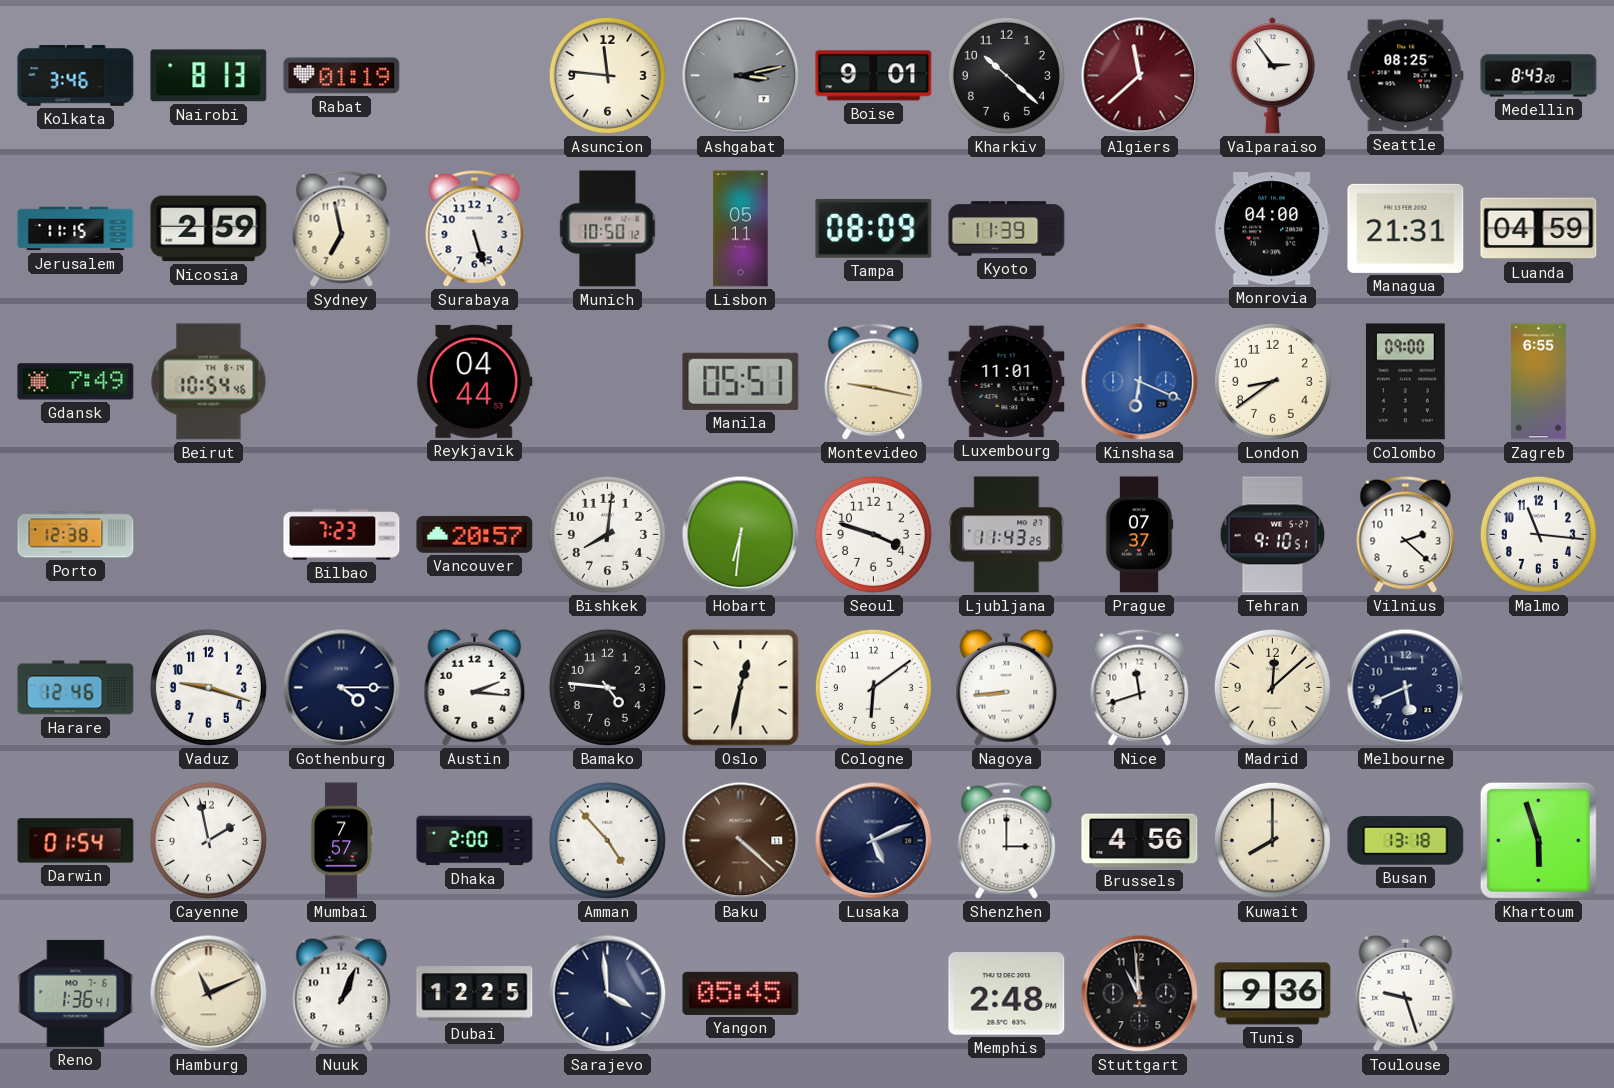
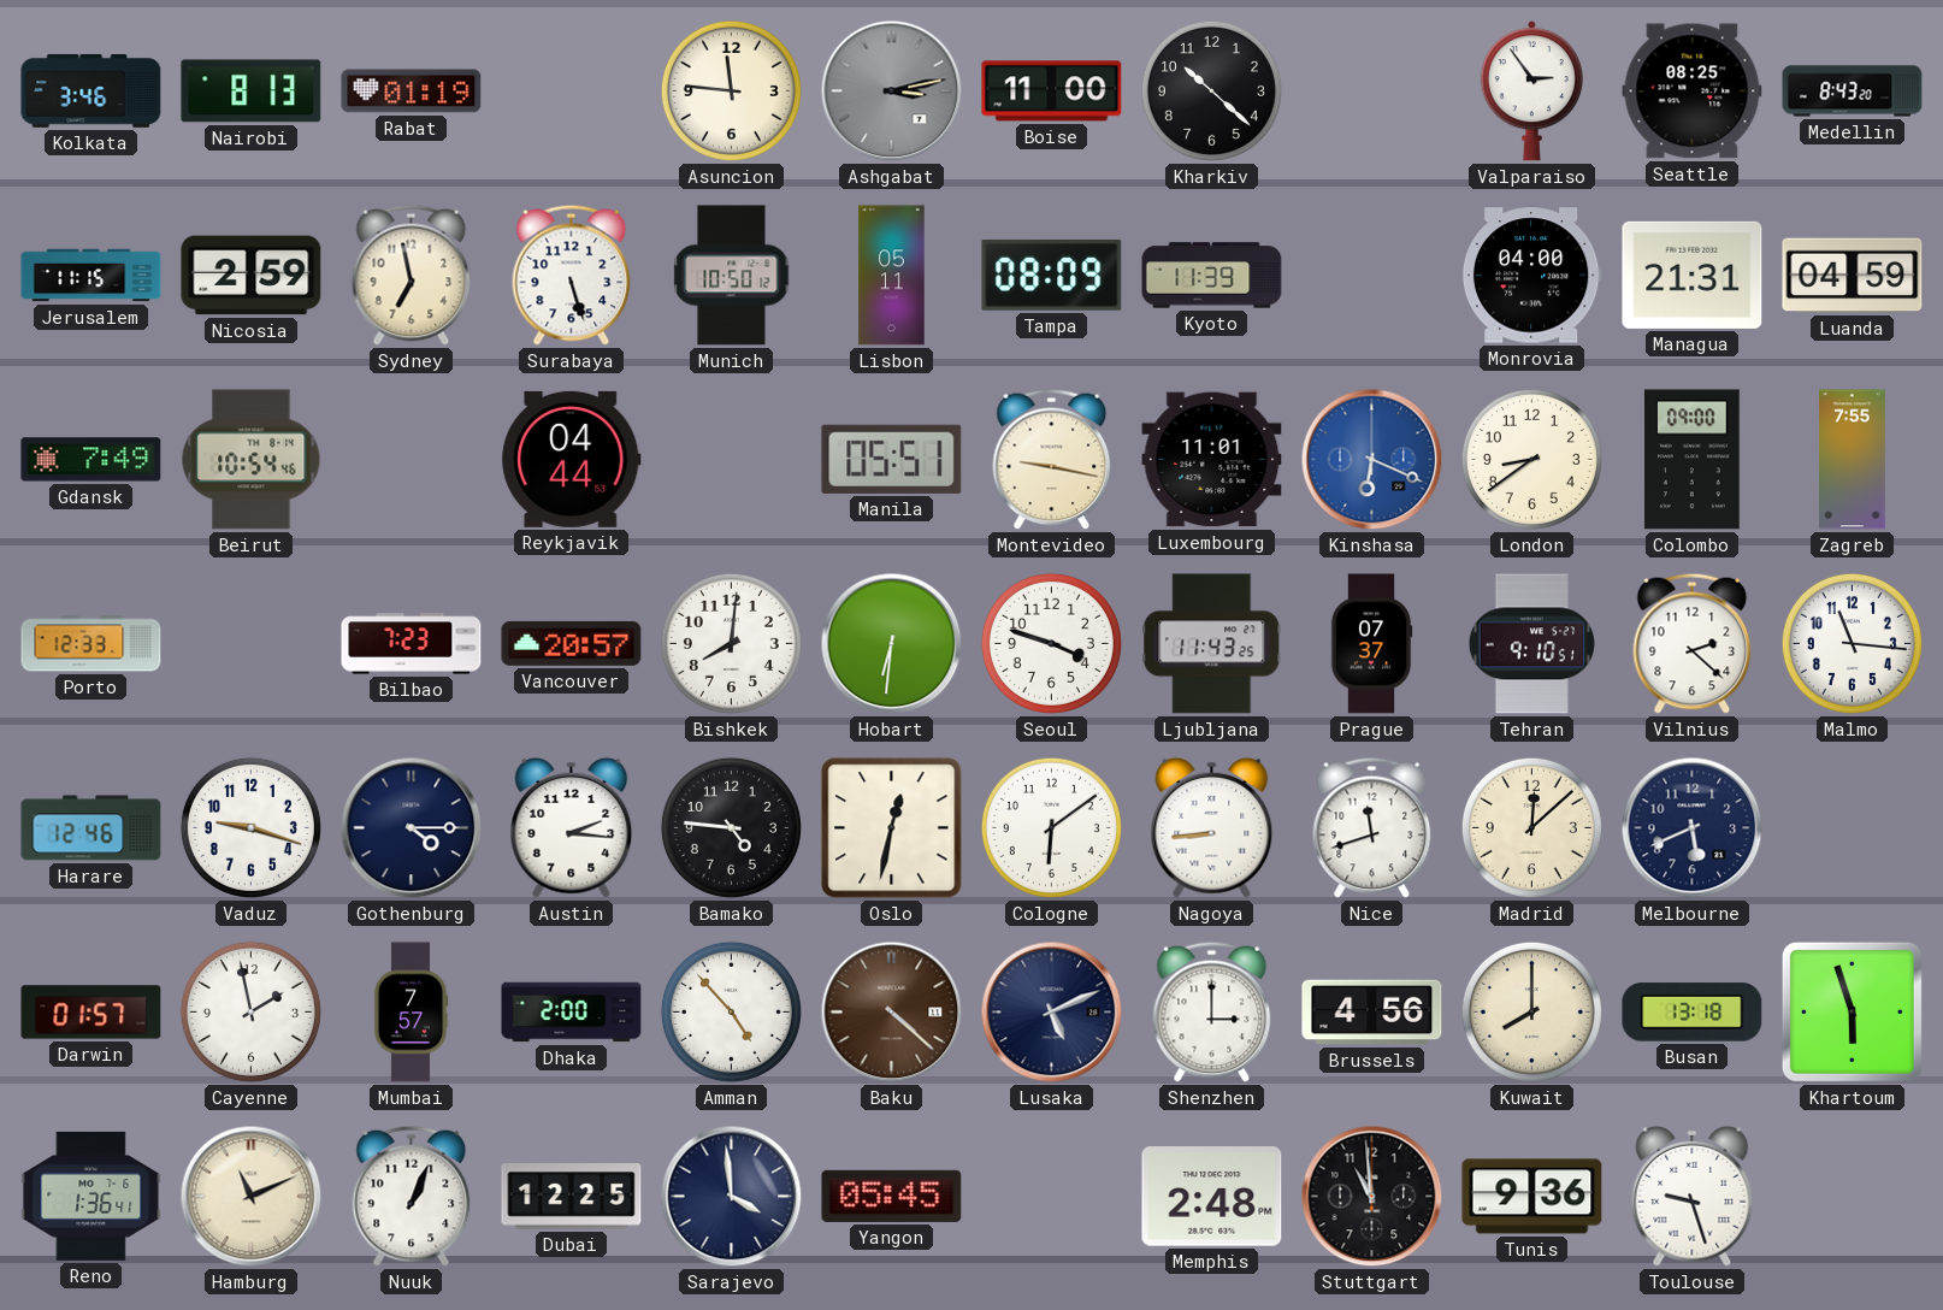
Boise: 9:01 -> 11:00 (1052, 92)
Algiers: 11:38 -> none (1140, 76)
Zagreb: 6:55 -> 7:55 (1853, 460)
Porto: 12:38 -> 12:33 (91, 644)
Darwin: 01:54 -> 01:57 (91, 1013)
